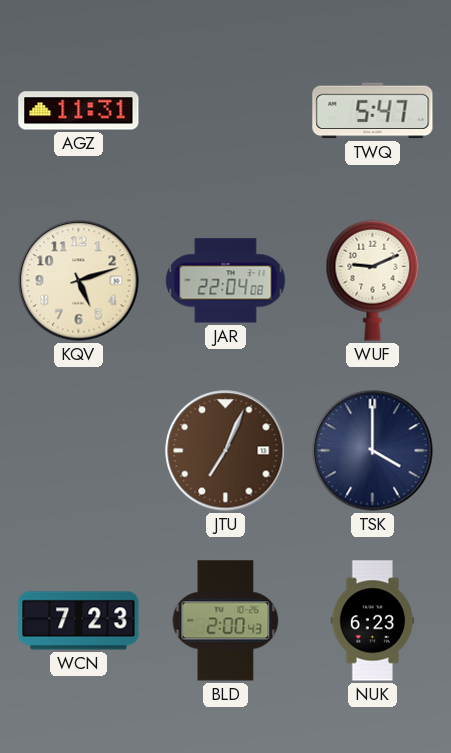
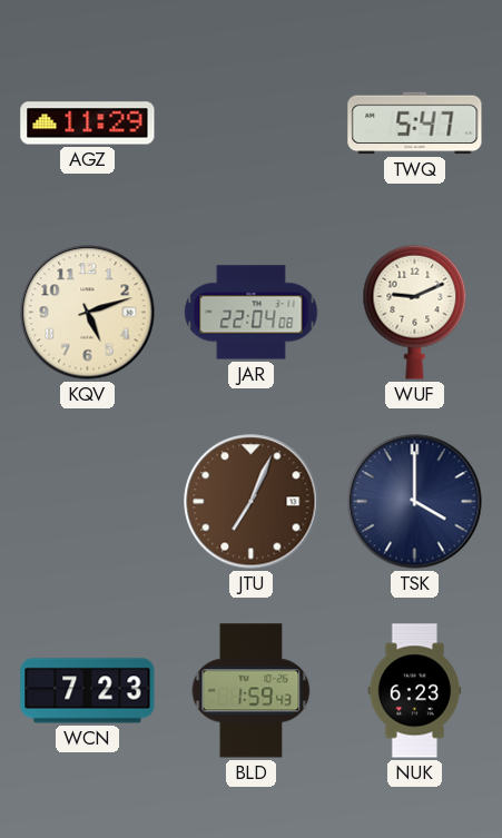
AGZ: 11:31 -> 11:29 (88, 124)
BLD: 2:00 -> 1:59 (252, 691)
